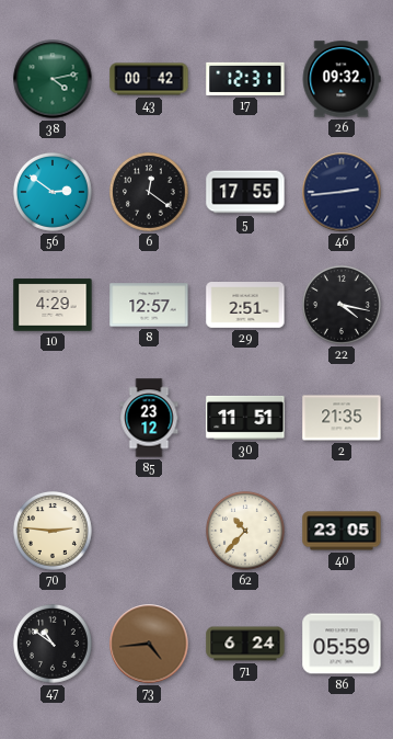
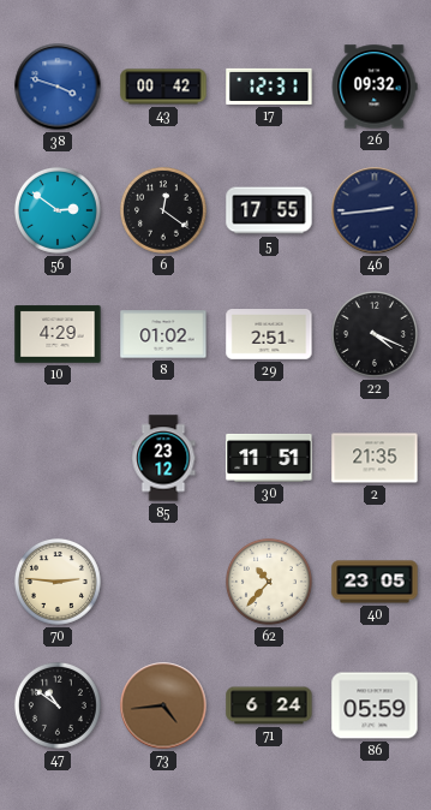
38: 4:13 -> 3:48 (58, 87)
38 dial: green -> blue (58, 87)
8: 12:57 -> 01:02 (163, 334)
22: 4:17 -> 4:19 (375, 334)
